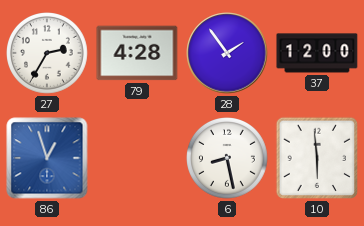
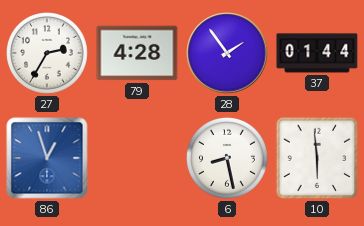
37: 12:00 -> 01:44 (317, 53)
